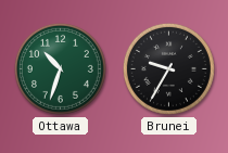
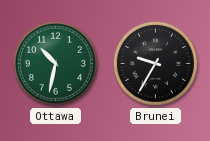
Ottawa: 10:33 -> 10:32 (55, 63)
